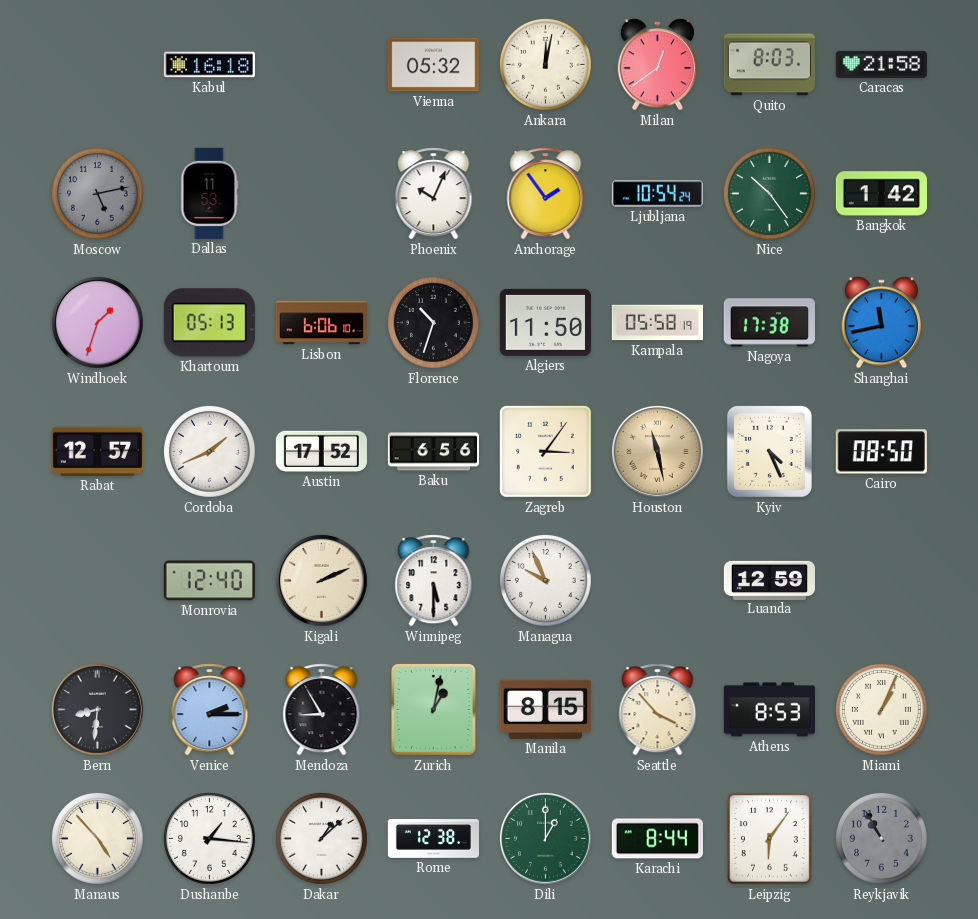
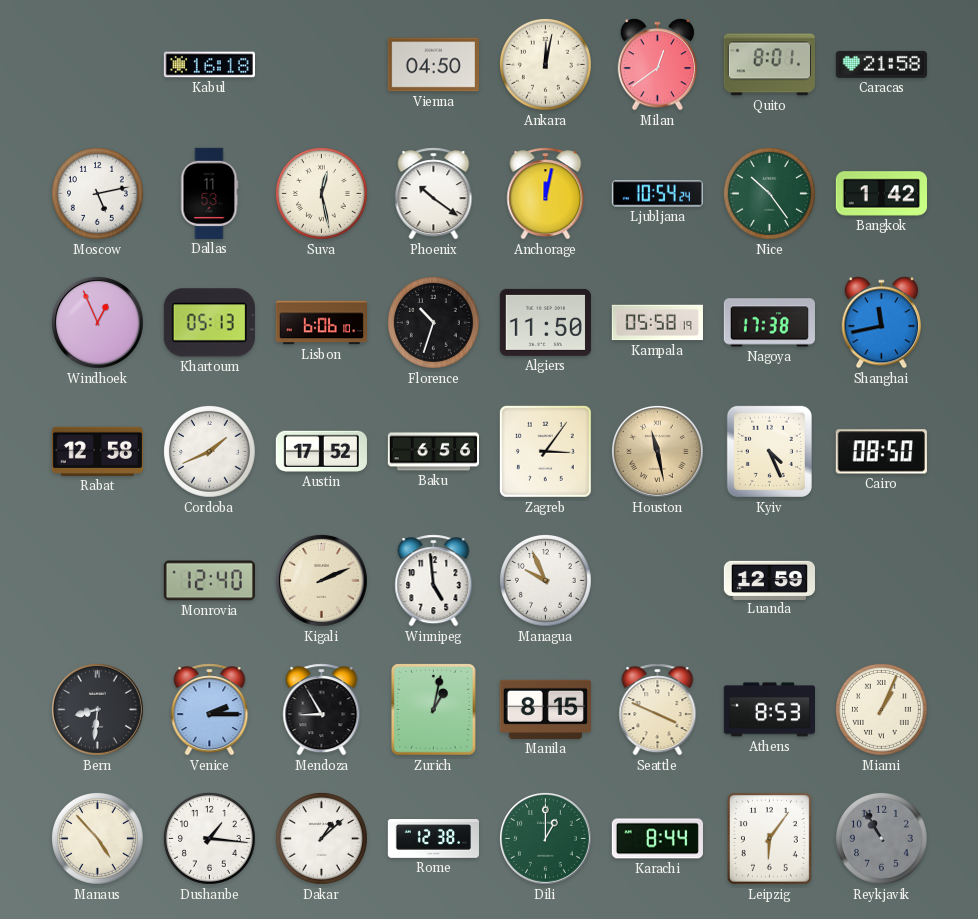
Vienna: 05:32 -> 04:50 (433, 65)
Quito: 8:03 -> 8:01 (769, 65)
Moscow dial: grey -> white (98, 194)
Suva: none -> 12:28 (322, 194)
Phoenix: 10:04 -> 10:21 (434, 194)
Anchorage: 1:54 -> 12:02 (546, 194)
Windhoek: 1:33 -> 12:56 (97, 322)
Rabat: 12:57 -> 12:58 (97, 451)
Winnipeg: 5:30 -> 4:59 (434, 581)
Seattle: 3:53 -> 3:49 (658, 710)
